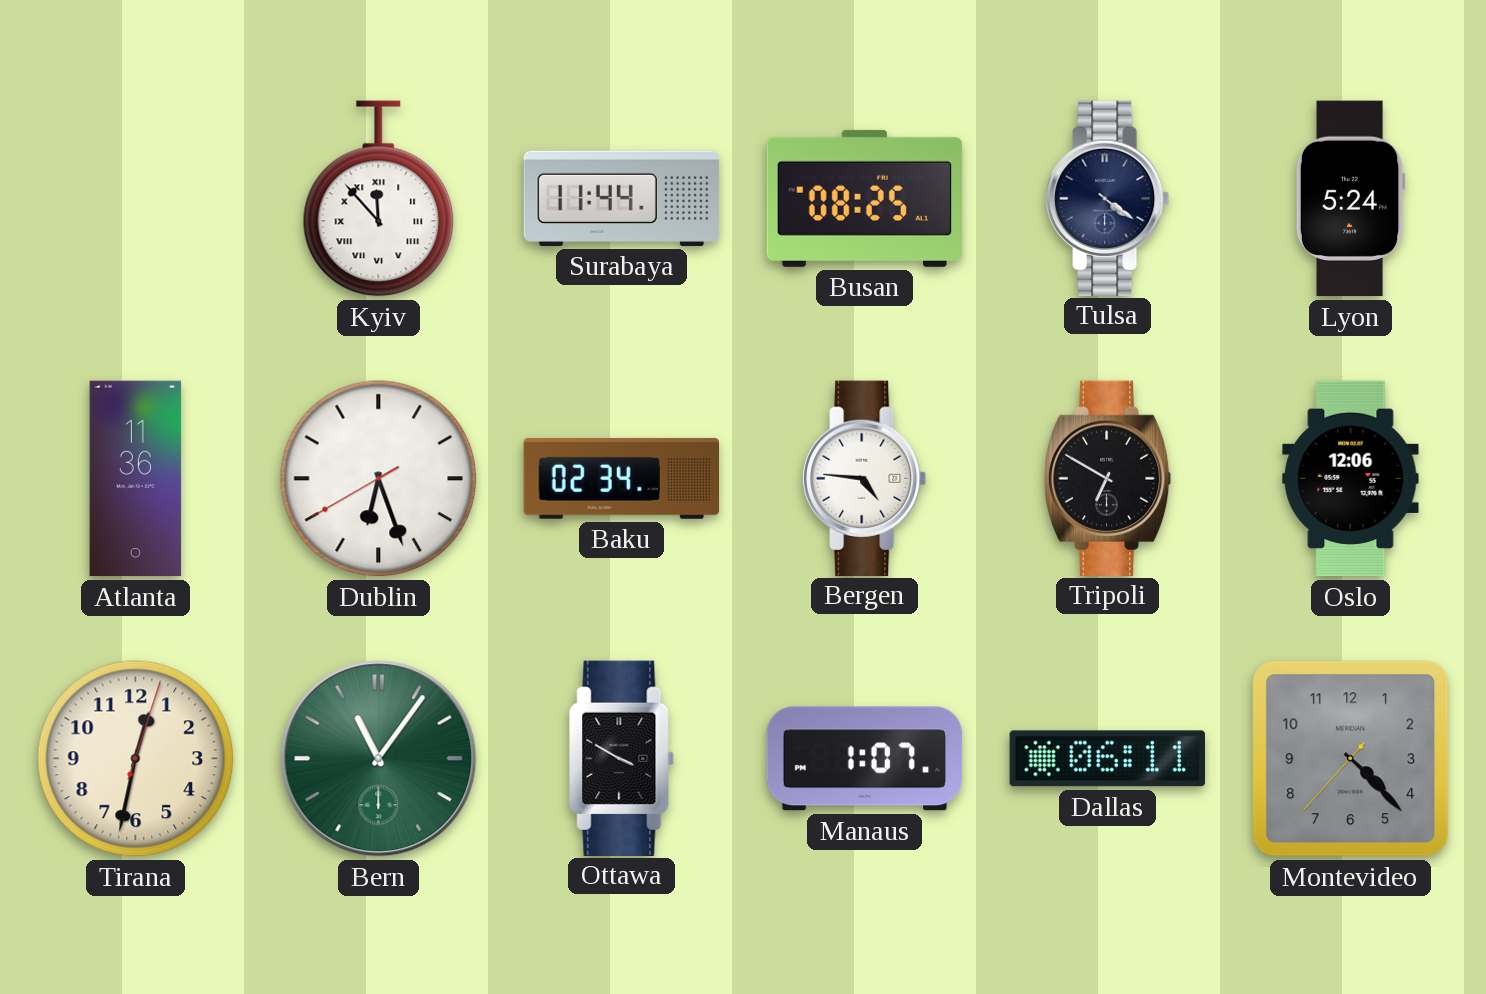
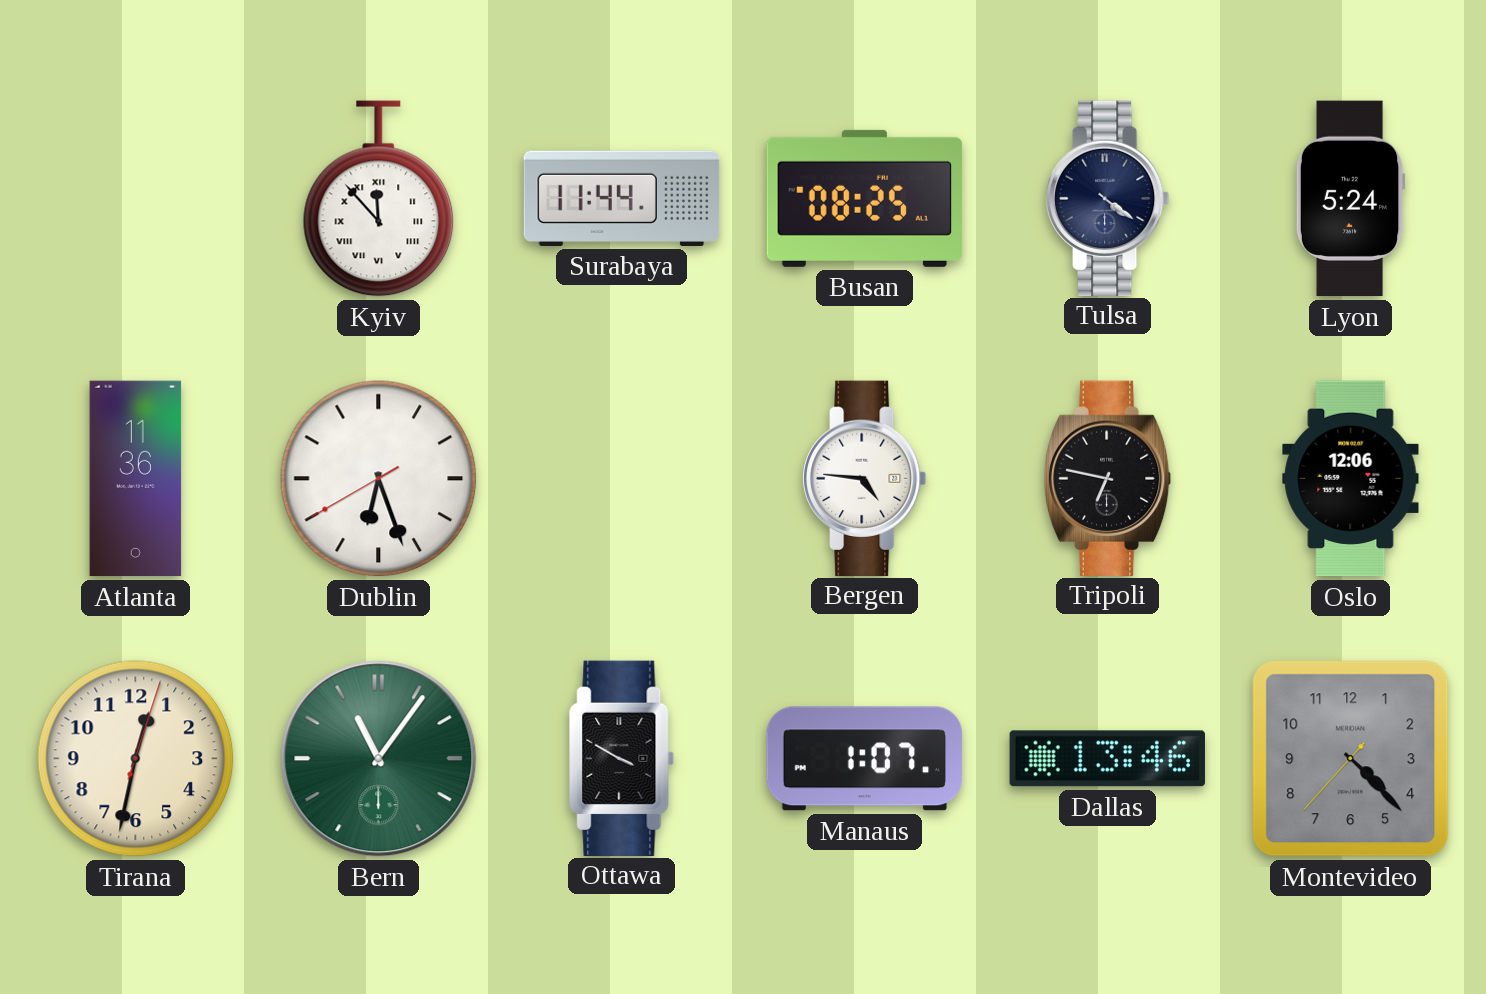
Baku: 02:34 -> none (621, 478)
Tripoli: 6:50 -> 6:47 (1108, 478)
Dallas: 06:11 -> 13:46 (1107, 759)
